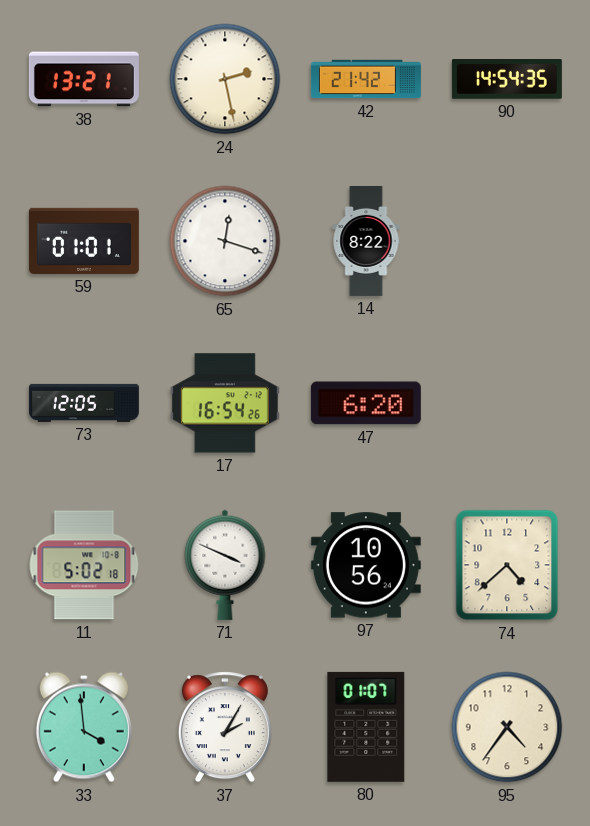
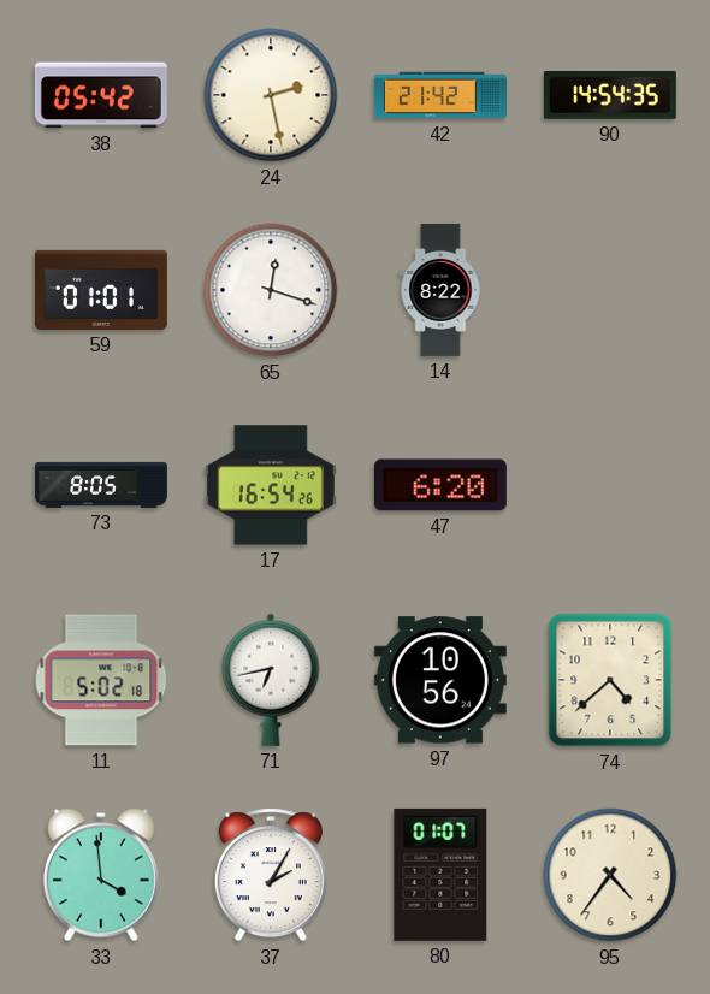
38: 13:21 -> 05:42 (101, 95)
73: 12:05 -> 8:05 (101, 485)
71: 3:49 -> 6:43 (271, 680)
